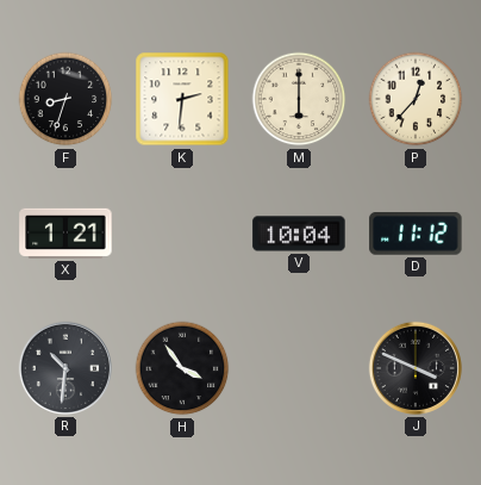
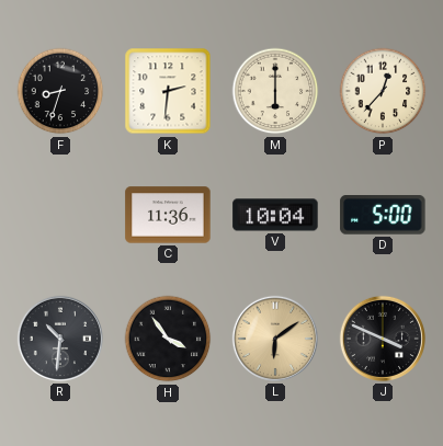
X: 1:21 -> none (65, 234)
C: none -> 11:36 (168, 215)
D: 11:12 -> 5:00 (383, 215)
L: none -> 6:09 (275, 339)
